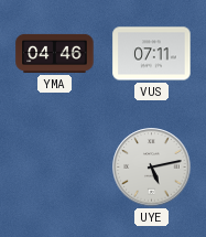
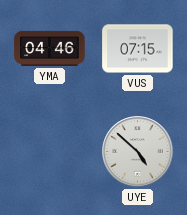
VUS: 07:11 -> 07:15 (138, 49)
UYE: 5:13 -> 4:52 (138, 152)
